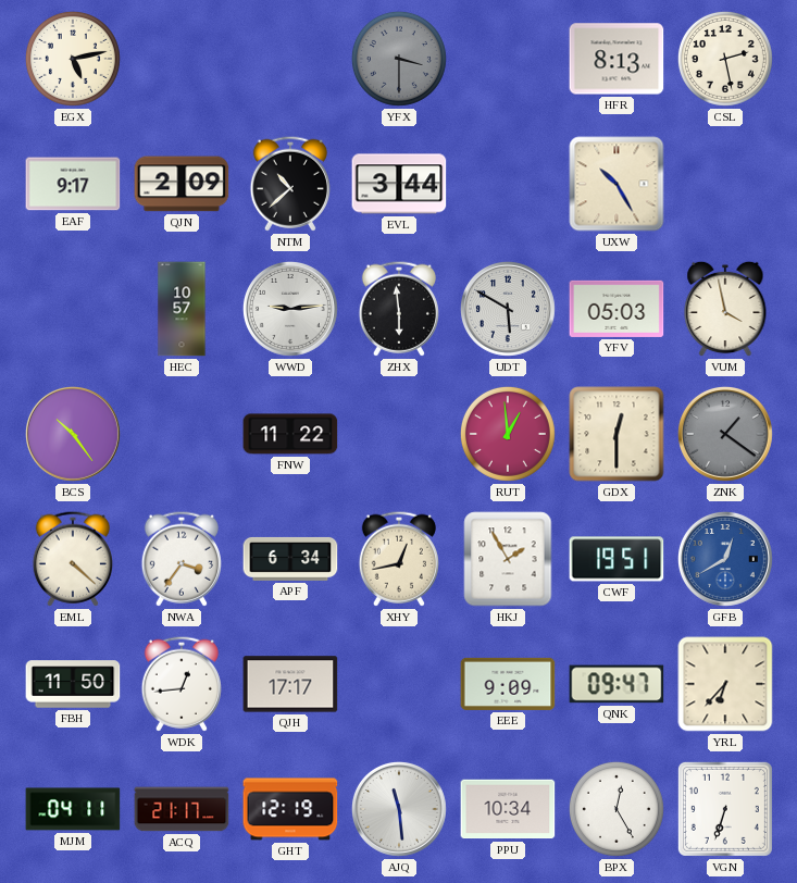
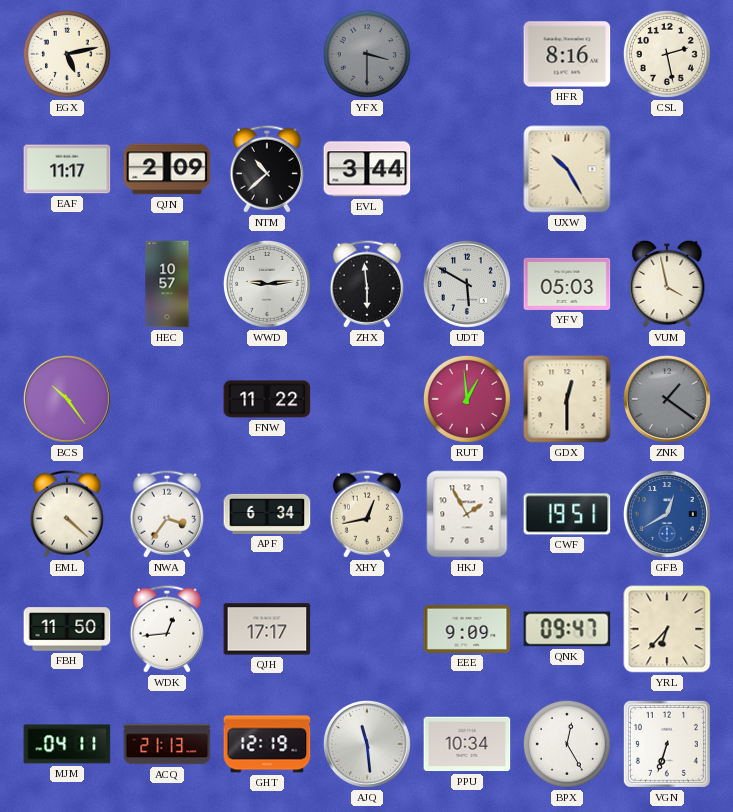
HFR: 8:13 -> 8:16 (567, 54)
EAF: 9:17 -> 11:17 (67, 169)
ACQ: 21:17 -> 21:13 (167, 744)
